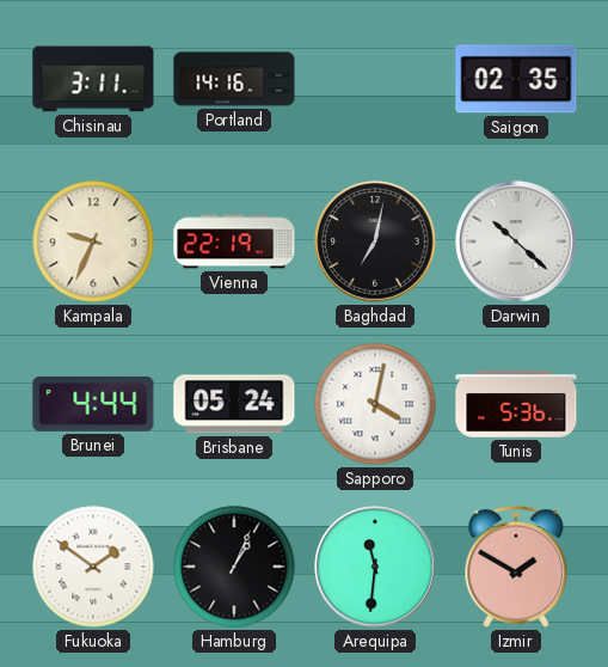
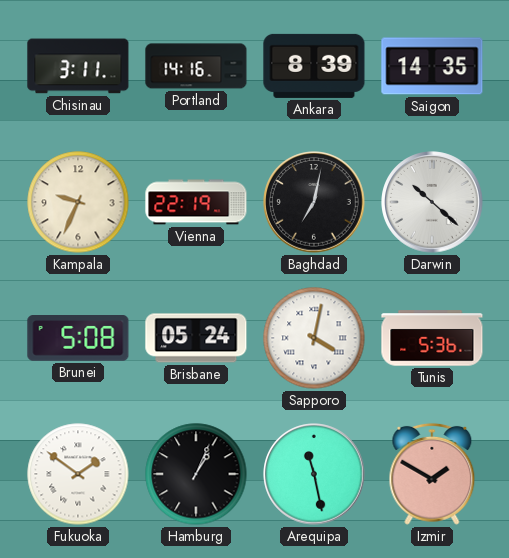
Ankara: none -> 8:39 (314, 66)
Saigon: 02:35 -> 14:35 (432, 66)
Brunei: 4:44 -> 5:08 (78, 339)
Arequipa: 11:31 -> 11:28 (314, 474)
